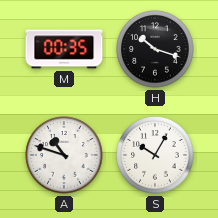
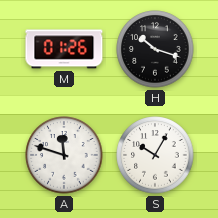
M: 00:35 -> 01:26 (64, 49)
A: 10:48 -> 11:48 (64, 155)
